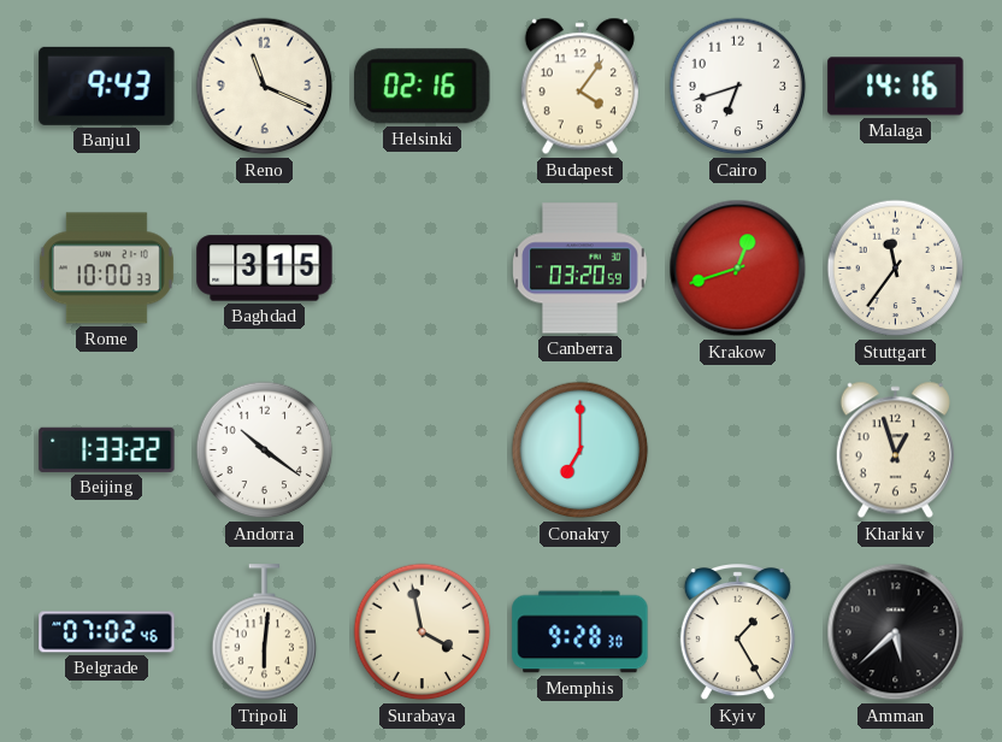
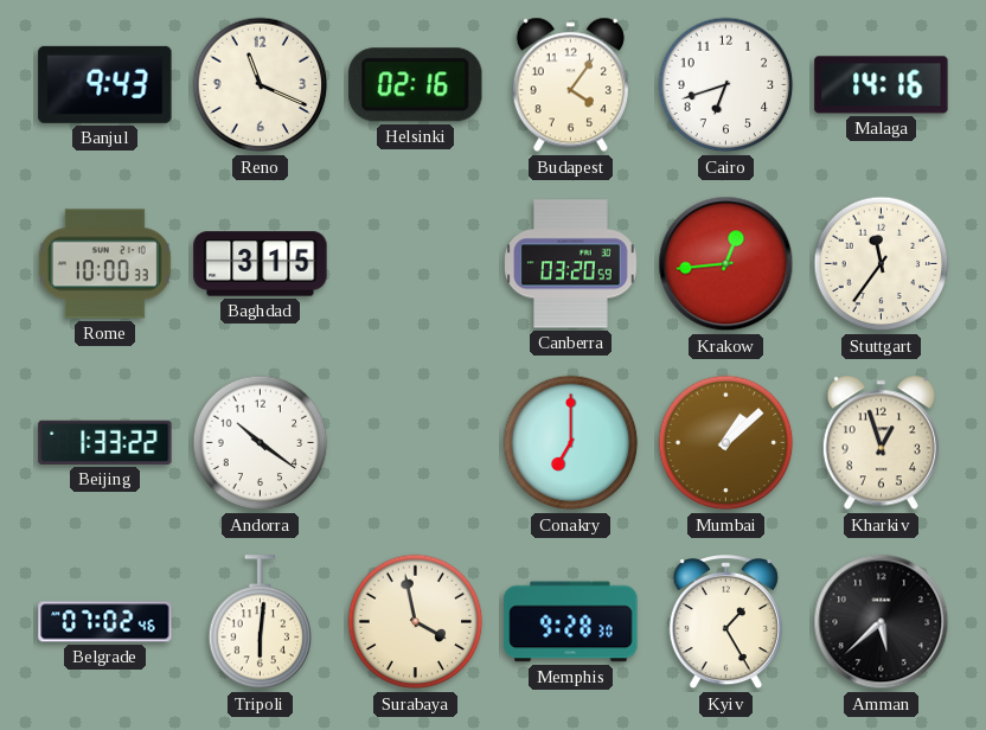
Krakow: 12:42 -> 12:44 (726, 264)
Mumbai: none -> 1:08 (726, 443)
